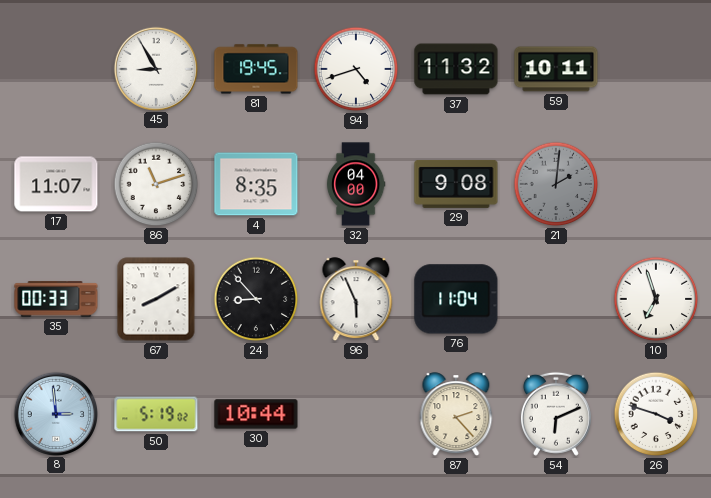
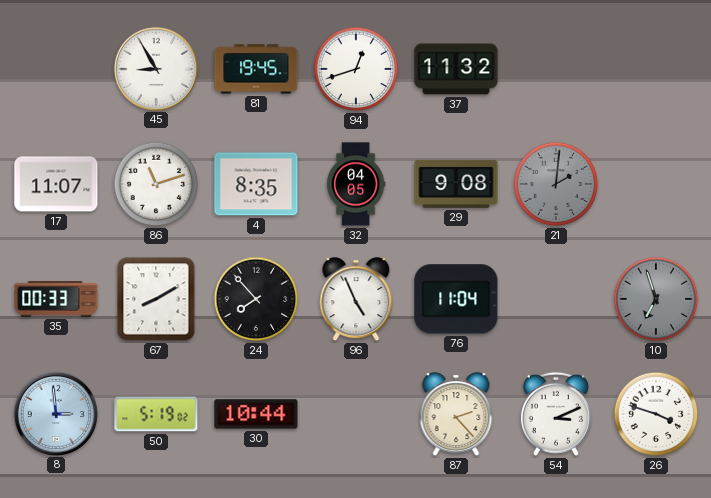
94: 4:42 -> 12:42 (356, 69)
59: 10:11 -> none (556, 69)
32: 04:00 -> 04:05 (356, 184)
24: 8:53 -> 7:53 (256, 299)
96: 5:56 -> 4:56 (356, 300)
10 dial: white -> grey (656, 299)
54: 6:11 -> 3:11 (556, 414)
